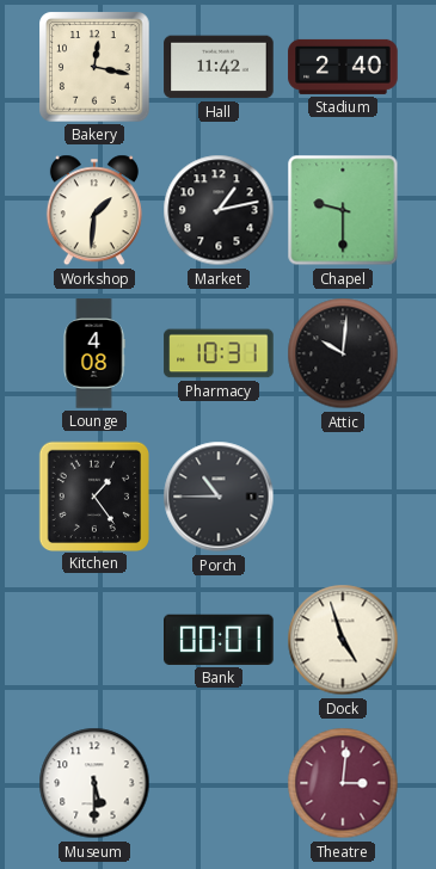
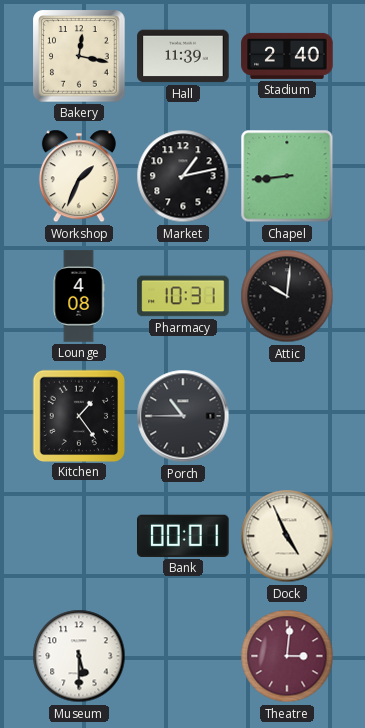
Hall: 11:42 -> 11:39 (183, 56)
Workshop: 1:31 -> 1:34 (79, 176)
Chapel: 9:30 -> 8:44 (287, 176)
Dock: 4:57 -> 4:56 (287, 536)
